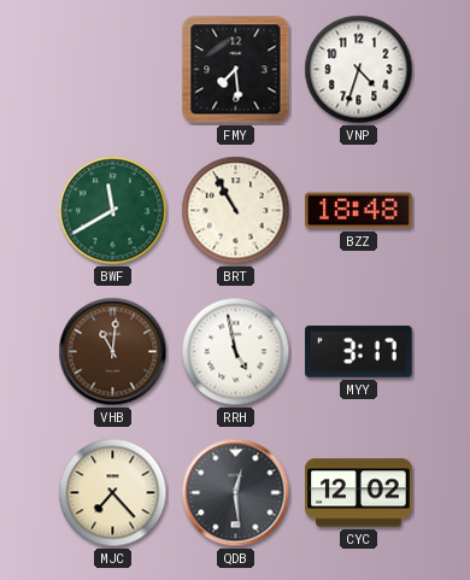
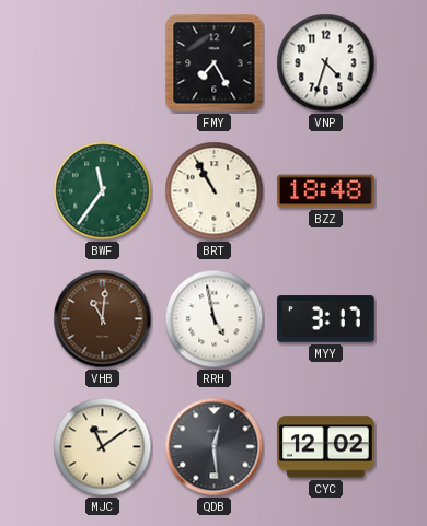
FMY: 7:29 -> 7:25 (215, 63)
BWF: 11:40 -> 11:36 (103, 191)
MJC: 7:23 -> 11:09 (103, 447)
